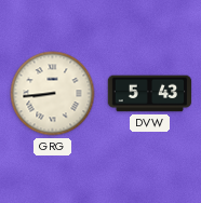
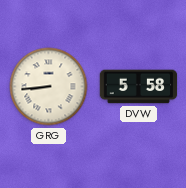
DVW: 5:43 -> 5:58 (139, 87)
